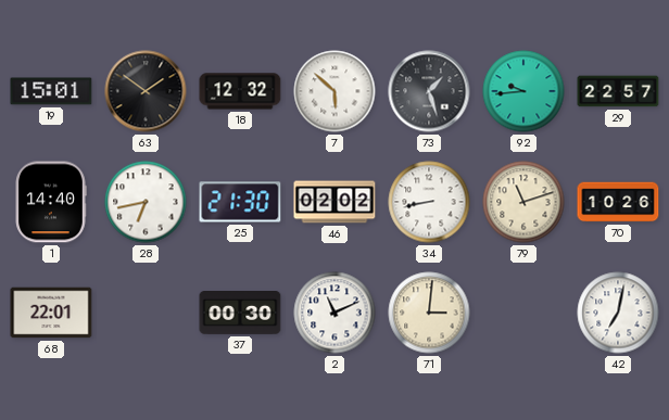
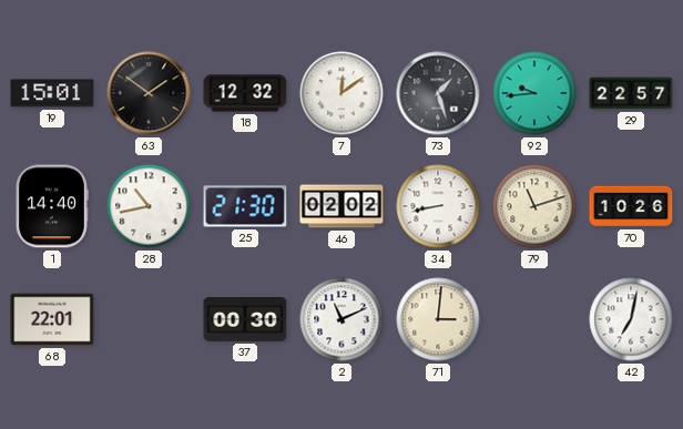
7: 5:52 -> 12:09 (341, 93)
28: 6:43 -> 10:43 (149, 206)
